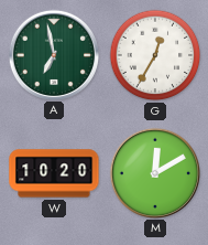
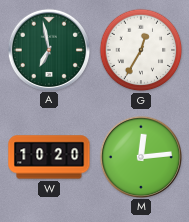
M: 12:10 -> 12:14 (140, 156)
